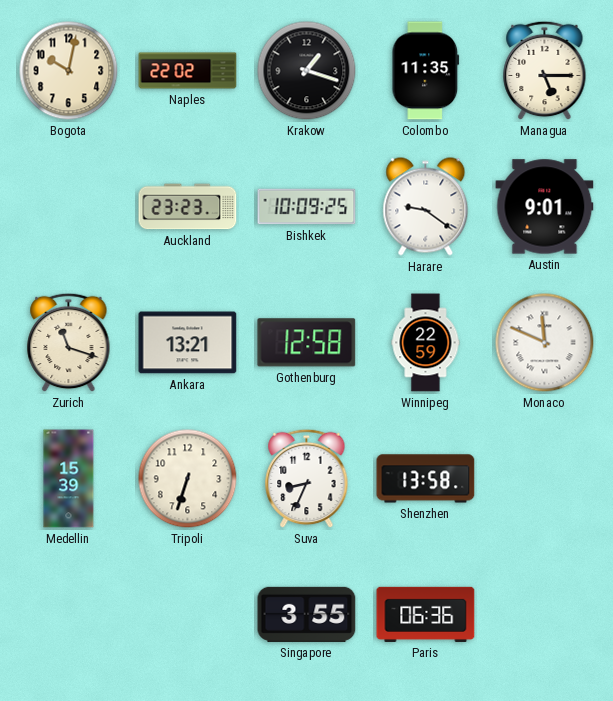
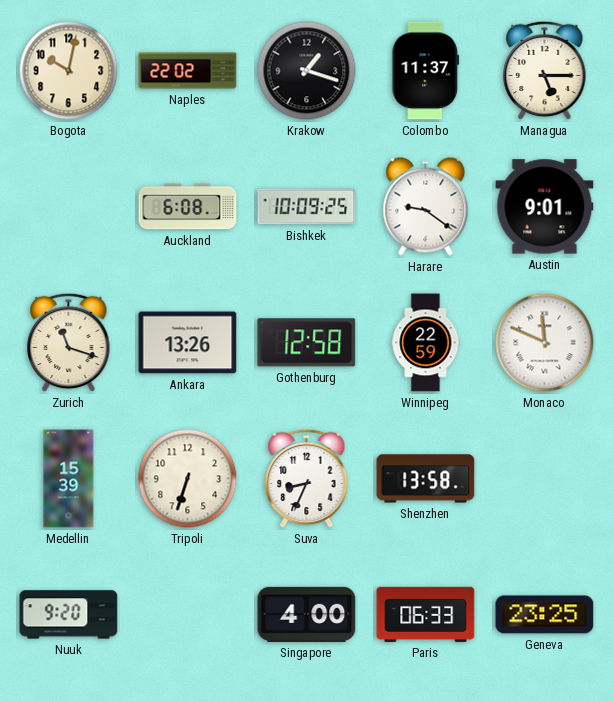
Colombo: 11:35 -> 11:37 (426, 71)
Auckland: 23:23 -> 6:08 (188, 207)
Ankara: 13:21 -> 13:26 (188, 343)
Nuuk: none -> 9:20 (69, 615)
Singapore: 3:55 -> 4:00 (307, 614)
Paris: 06:36 -> 06:33 (426, 614)
Geneva: none -> 23:25 (545, 615)
